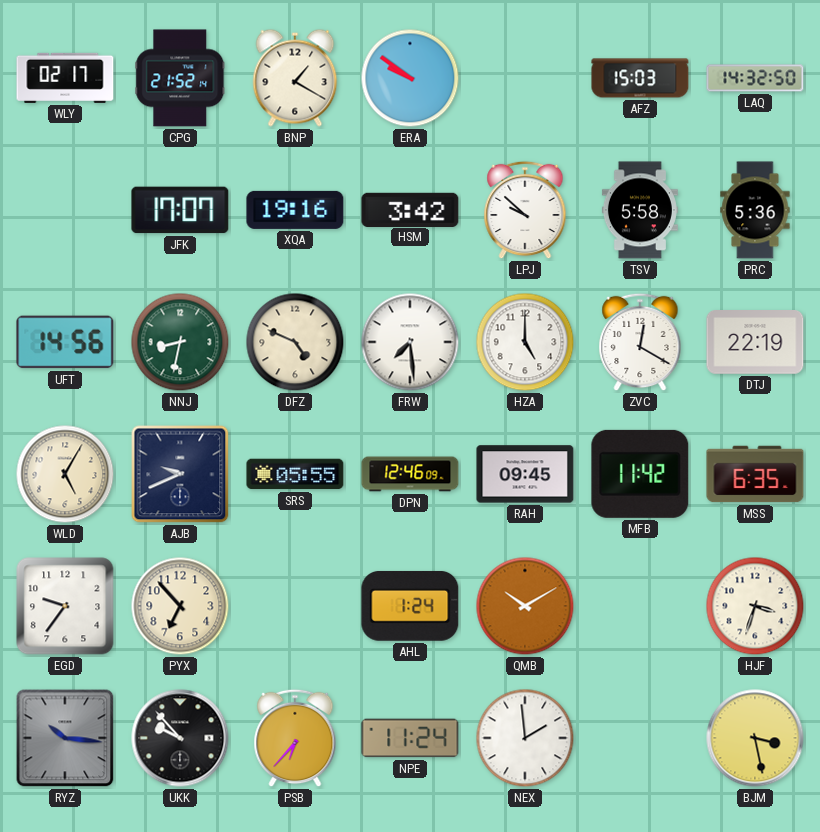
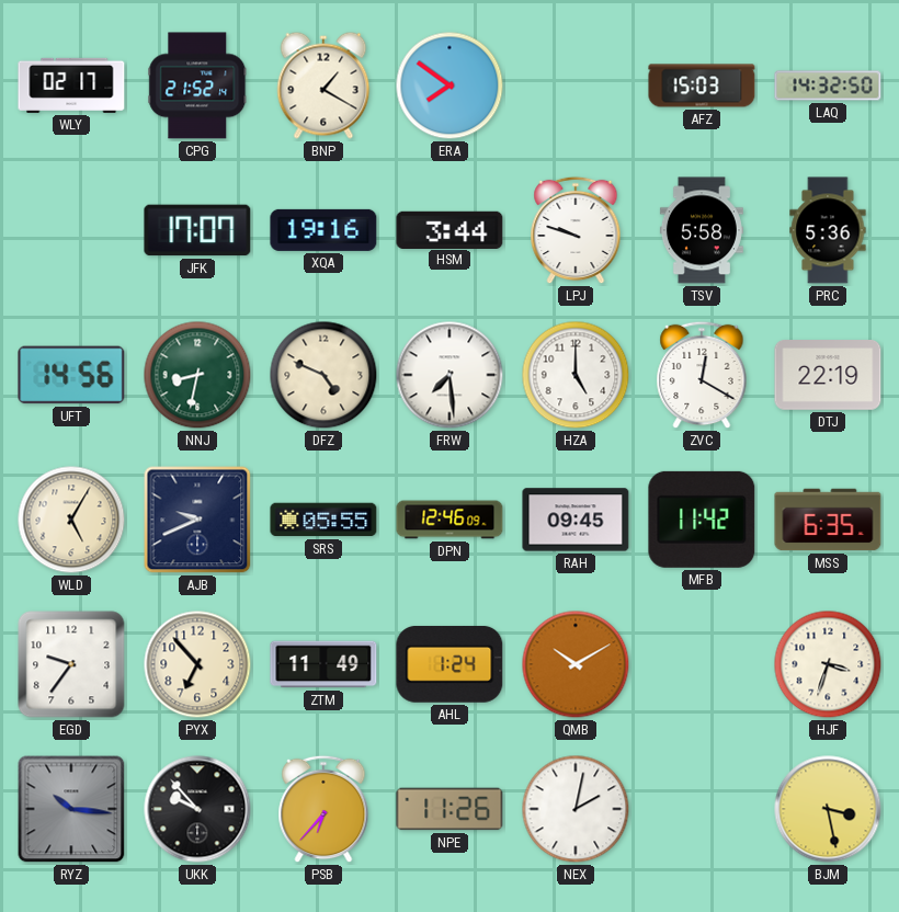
ERA: 9:51 -> 7:51 (450, 86)
HSM: 3:42 -> 3:44 (450, 229)
LPJ: 9:52 -> 9:48 (576, 230)
ZTM: none -> 11:49 (323, 664)
NPE: 11:24 -> 11:26 (450, 809)
NEX: 1:59 -> 2:02 (576, 809)
